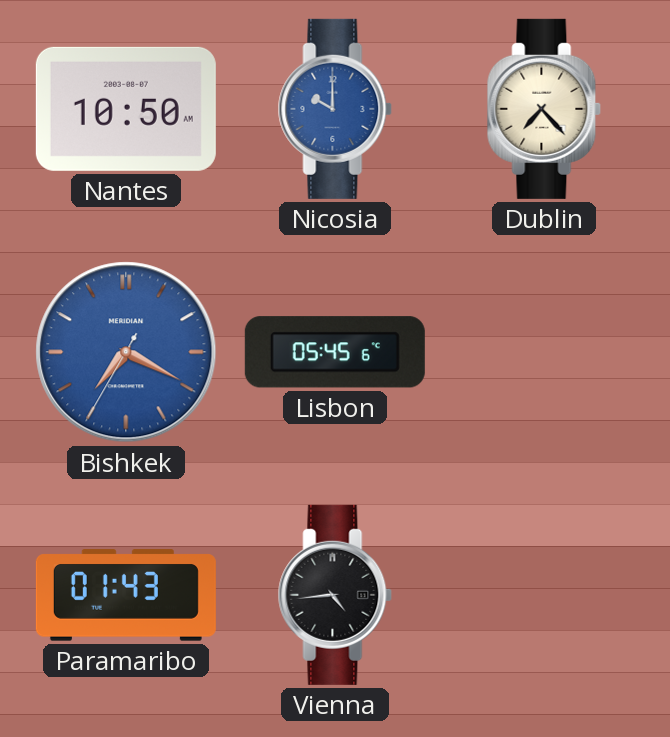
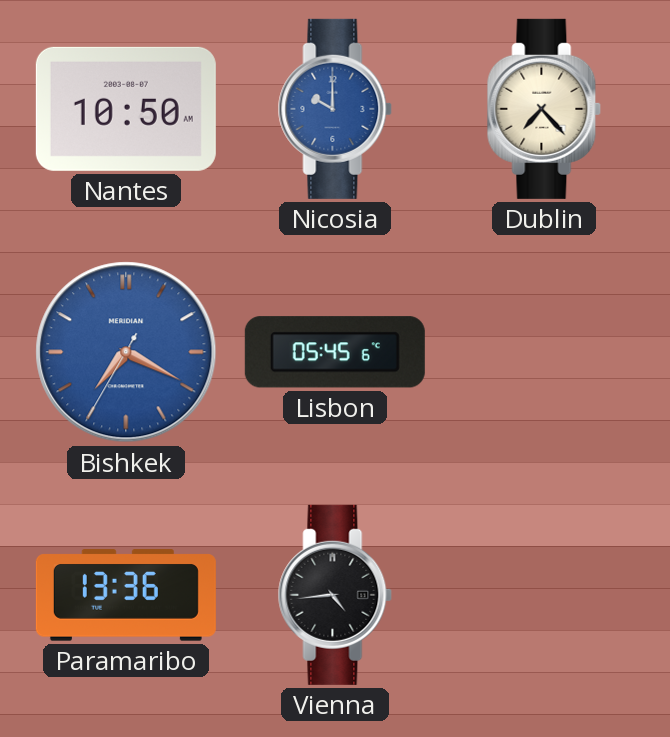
Paramaribo: 01:43 -> 13:36 (126, 595)
